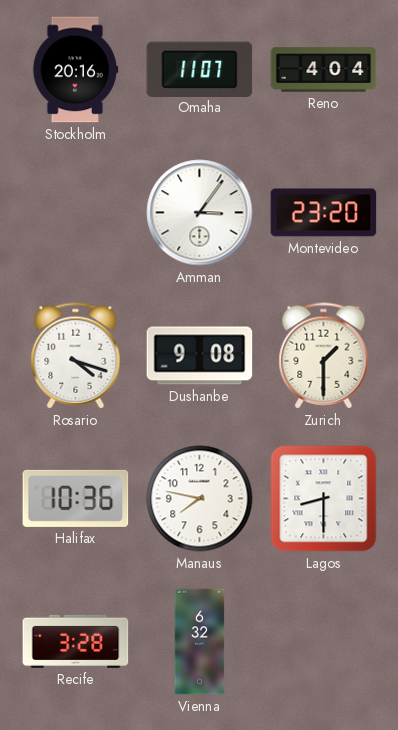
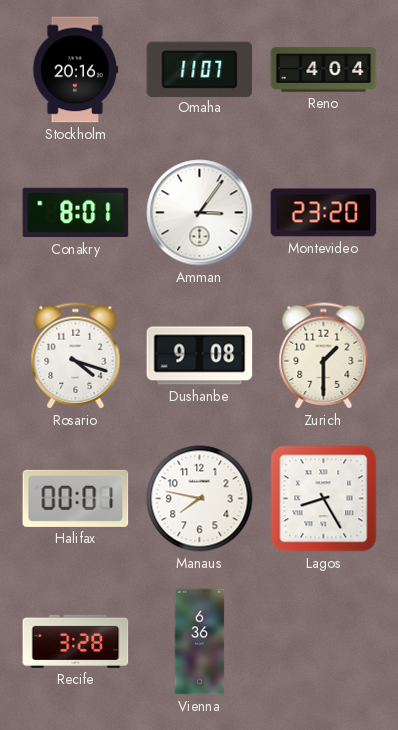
Conakry: none -> 8:01 (76, 213)
Halifax: 10:36 -> 00:01 (76, 498)
Lagos: 8:30 -> 8:25 (324, 499)
Vienna: 6:32 -> 6:36 (200, 642)
